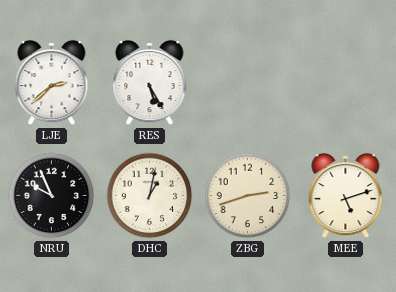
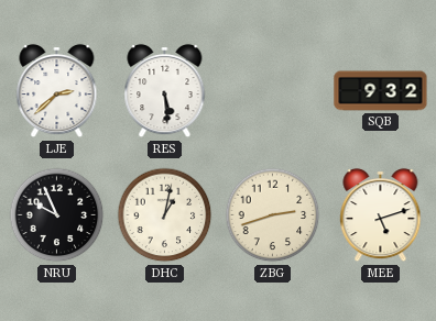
RES: 5:25 -> 5:29 (165, 91)
SQB: none -> 9:32 (381, 91)
